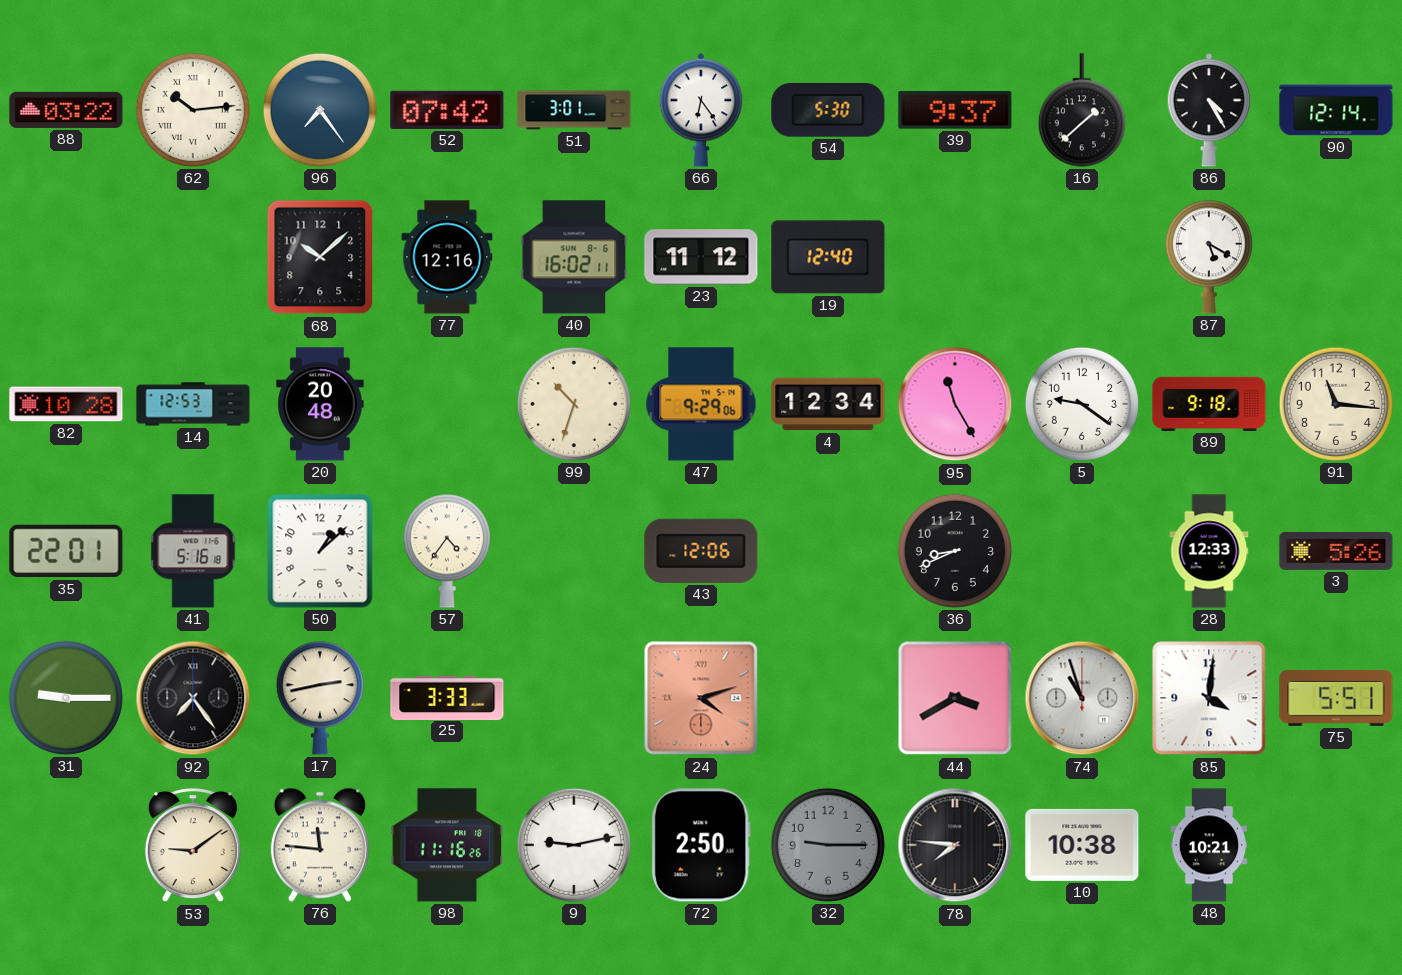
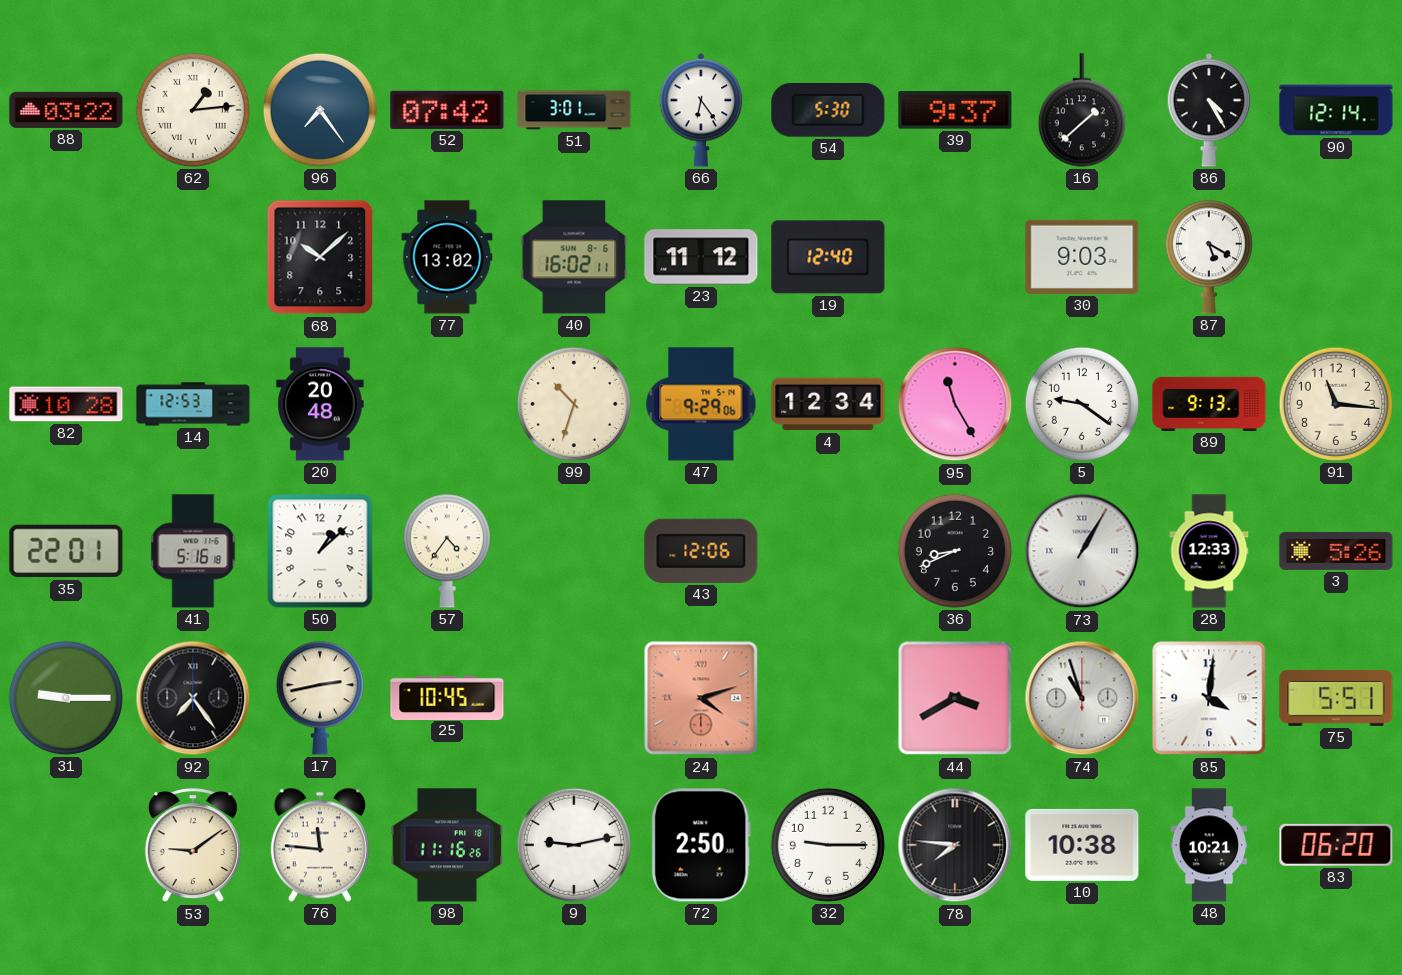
62: 10:14 -> 1:14 (193, 110)
77: 12:16 -> 13:02 (447, 257)
30: none -> 9:03 (1082, 257)
89: 9:18 -> 9:13 (1209, 404)
73: none -> 1:05 (1082, 551)
25: 3:33 -> 10:45 (447, 697)
32 dial: grey -> white (828, 845)
83: none -> 06:20 (1336, 845)
